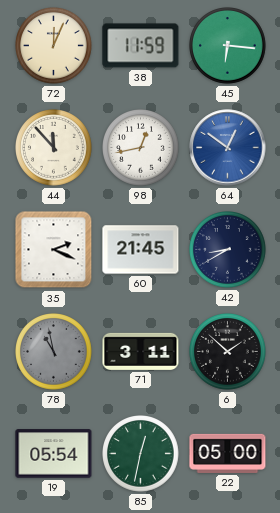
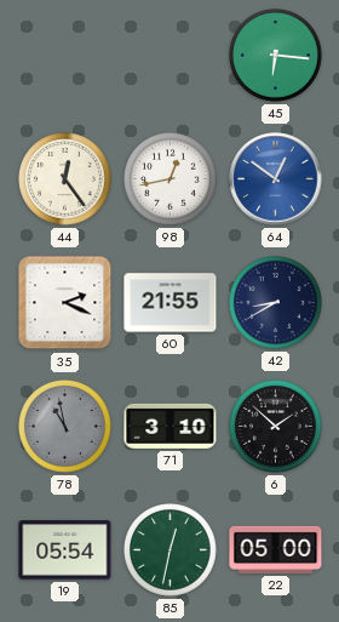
72: 12:04 -> none (54, 46)
38: 11:59 -> none (141, 46)
44: 11:53 -> 12:24 (65, 179)
60: 21:45 -> 21:55 (171, 303)
71: 3:11 -> 3:10 (171, 426)
